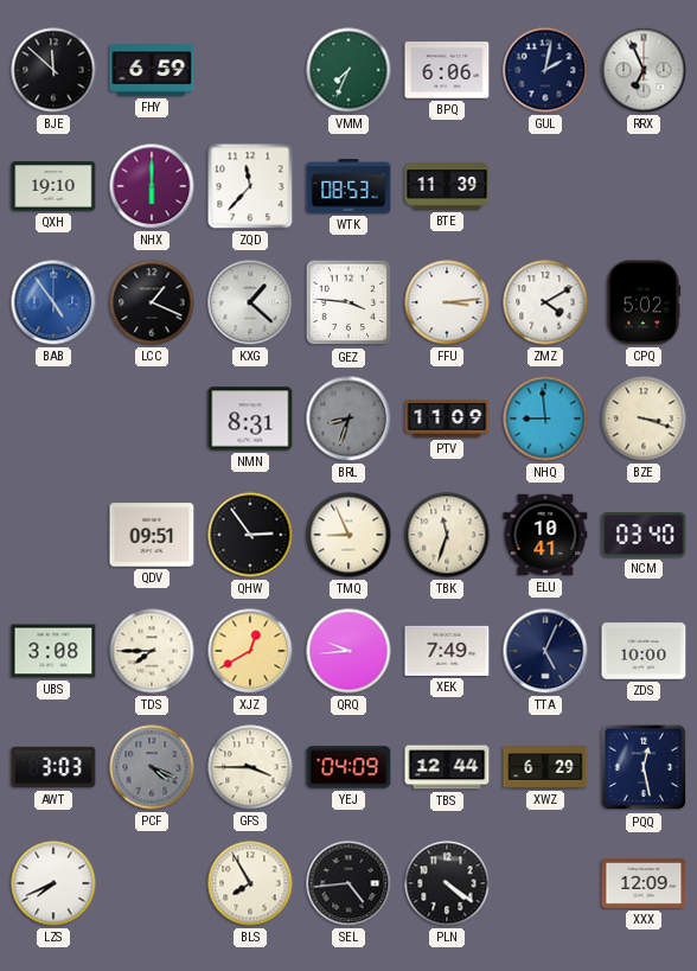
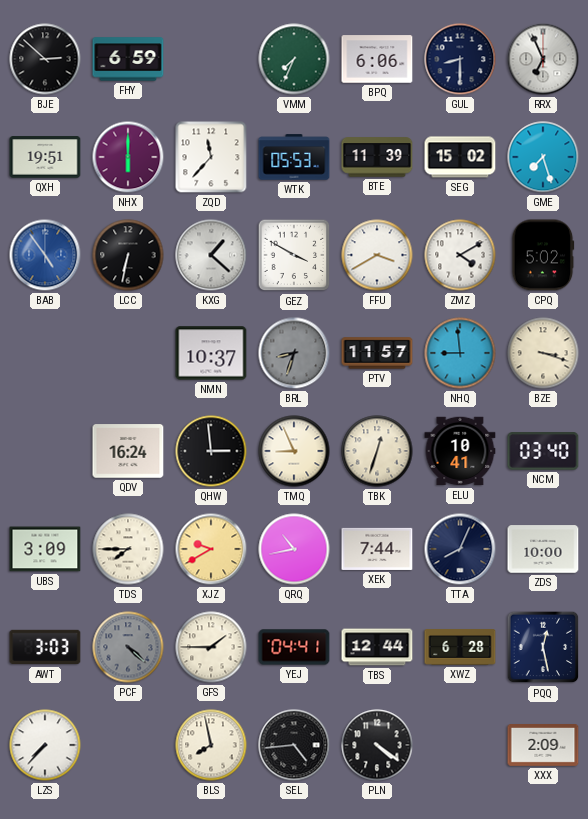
BJE: 11:52 -> 2:52 (45, 59)
GUL: 2:02 -> 8:30 (460, 59)
QXH: 19:10 -> 19:51 (45, 157)
WTK: 08:53 -> 05:53 (294, 157)
SEG: none -> 15:02 (460, 157)
GME: none -> 7:27 (543, 157)
LCC: 1:19 -> 6:32 (128, 255)
GEZ: 3:46 -> 3:50 (294, 255)
FFU: 3:14 -> 3:40 (377, 255)
NMN: 8:31 -> 10:37 (211, 353)
PTV: 11:09 -> 11:57 (377, 353)
QDV: 09:51 -> 16:24 (128, 451)
QHW: 2:54 -> 2:59 (211, 451)
TBK: 11:33 -> 12:33 (377, 451)
UBS: 3:08 -> 3:09 (45, 549)
XJZ: 12:40 -> 9:40 (211, 549)
QRQ: 9:44 -> 10:43 (294, 549)
XEK: 7:49 -> 7:44 (377, 549)
TTA: 5:04 -> 8:04 (460, 549)
PCF: 4:19 -> 4:22 (128, 647)
GFS: 3:45 -> 1:45 (211, 647)
YEJ: 04:09 -> 04:41 (294, 647)
XWZ: 6:29 -> 6:28 (460, 647)
LZS: 7:41 -> 7:37 (45, 745)
BLS: 7:55 -> 7:58 (211, 745)
XXX: 12:09 -> 2:09 (543, 746)
